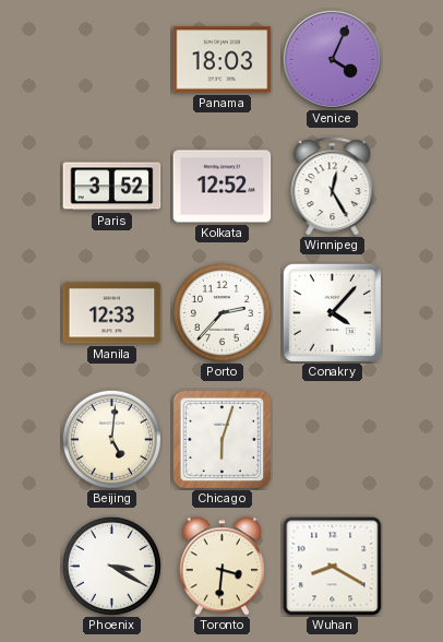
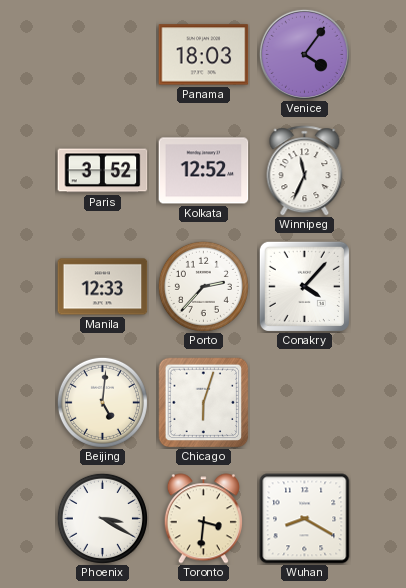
Venice: 4:04 -> 4:06 (304, 54)
Winnipeg: 12:25 -> 11:34 (305, 171)
